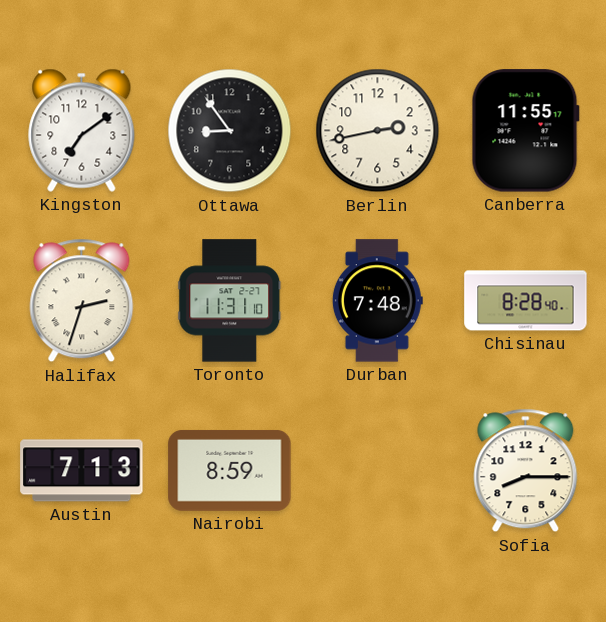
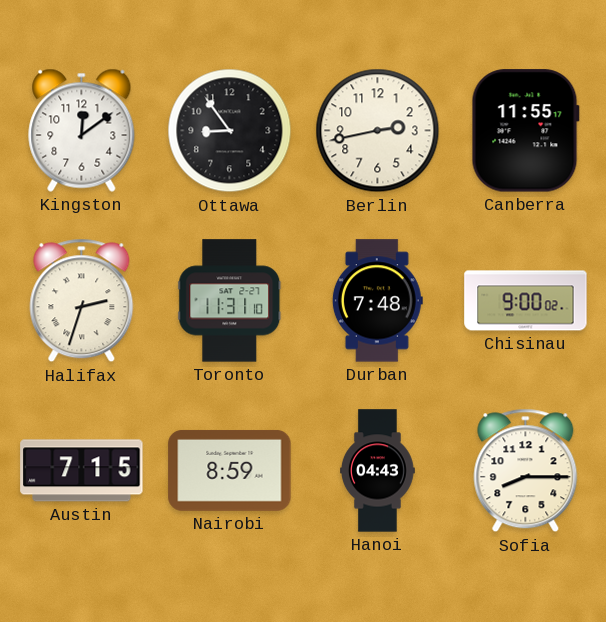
Kingston: 7:09 -> 12:09 (82, 130)
Chisinau: 8:28 -> 9:00 (526, 301)
Austin: 7:13 -> 7:15 (82, 471)
Hanoi: none -> 04:43 (378, 471)
